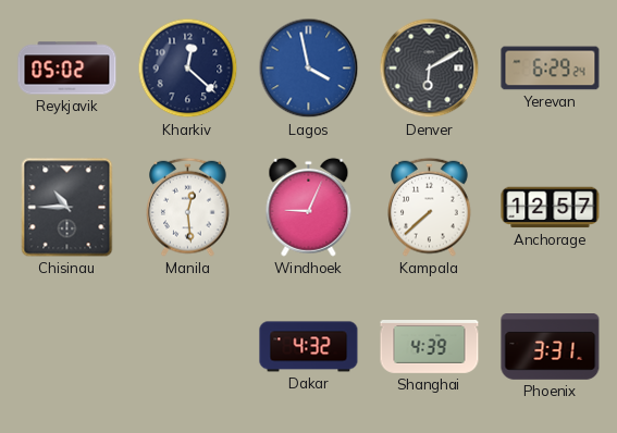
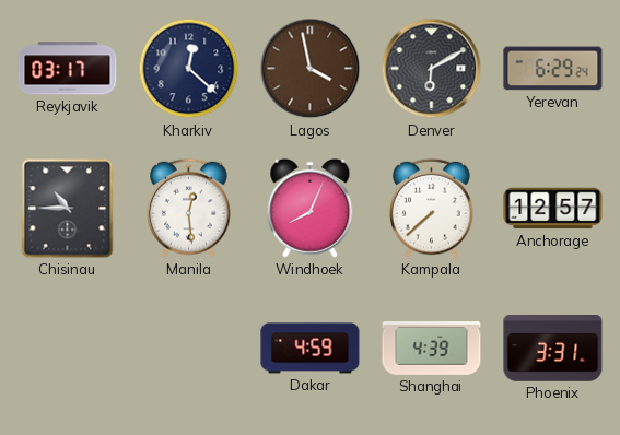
Reykjavik: 05:02 -> 03:17 (68, 69)
Lagos dial: blue -> brown (311, 69)
Windhoek: 9:04 -> 8:04 (311, 208)
Dakar: 4:32 -> 4:59 (311, 349)
